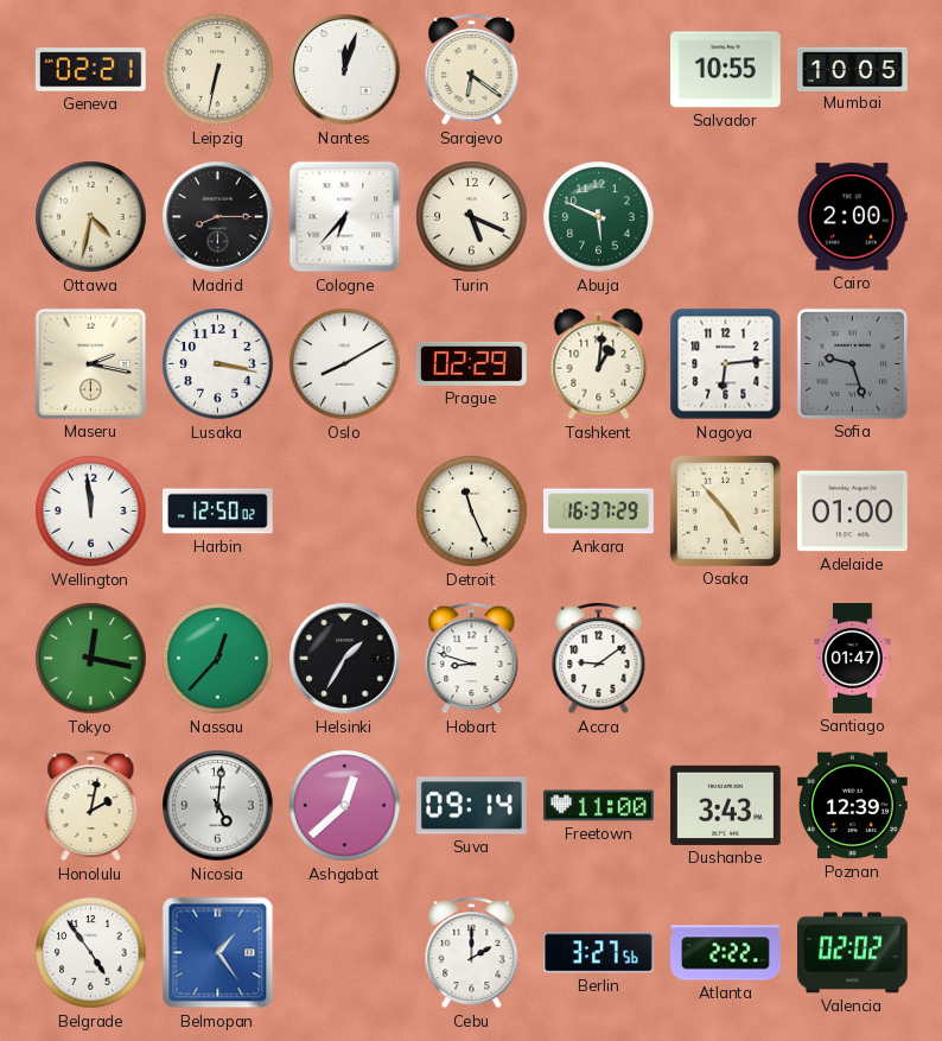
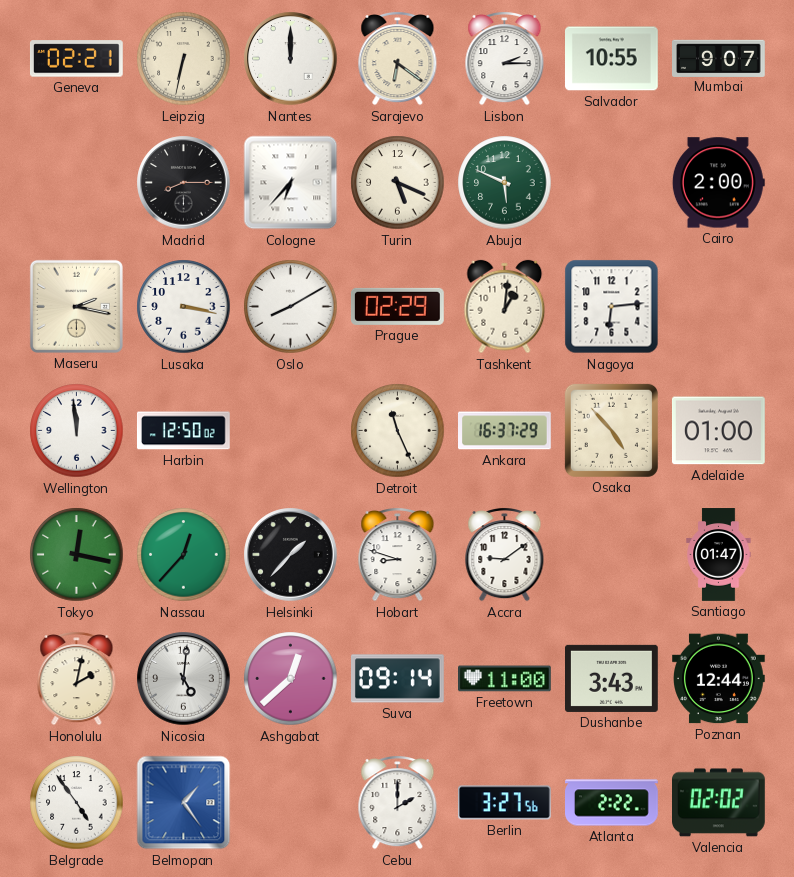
Nantes: 12:03 -> 12:00 (291, 59)
Lisbon: none -> 2:15 (505, 59)
Mumbai: 10:05 -> 9:07 (719, 58)
Ottawa: 4:32 -> none (91, 217)
Sofia: 9:27 -> none (852, 363)
Helsinki: 1:35 -> 1:37 (291, 555)
Poznan: 12:39 -> 12:44 (719, 679)
